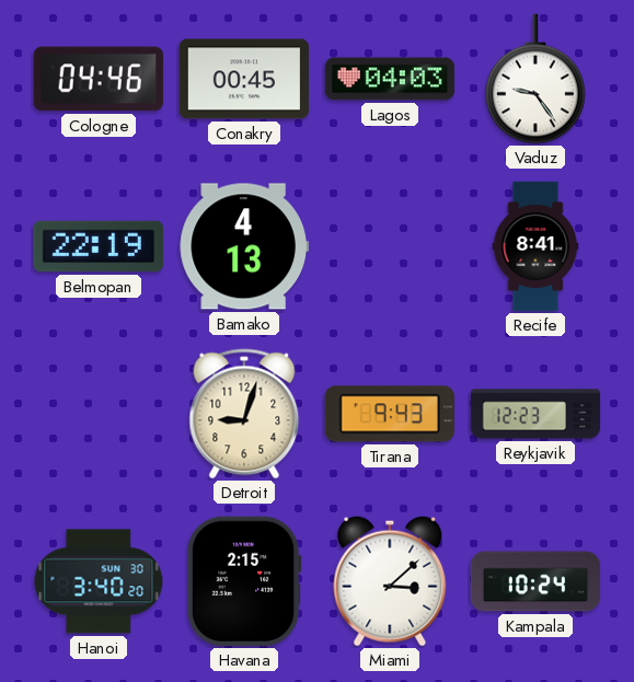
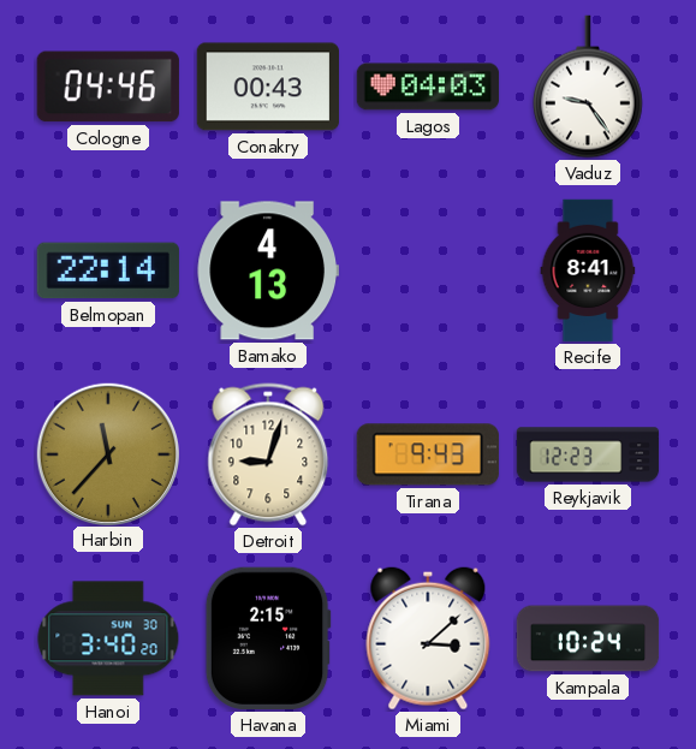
Conakry: 00:45 -> 00:43 (267, 87)
Belmopan: 22:19 -> 22:14 (108, 271)
Harbin: none -> 11:37 (107, 453)
